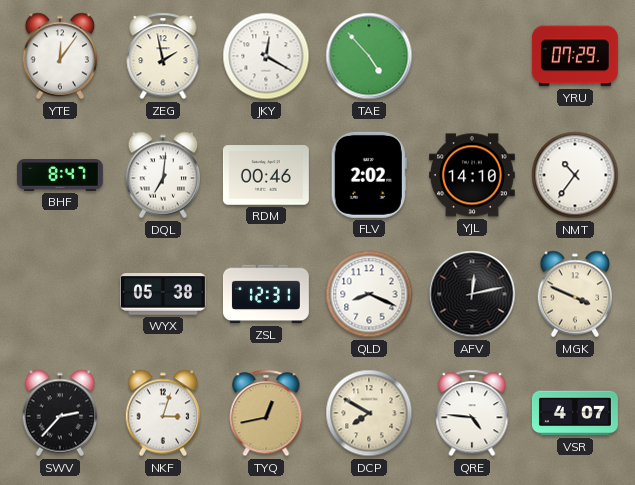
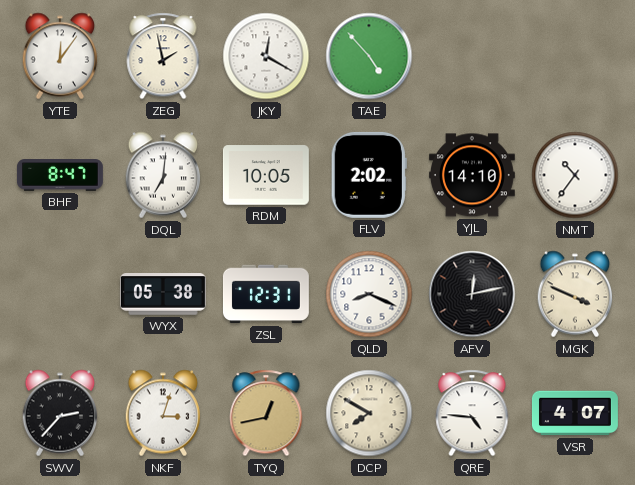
YRU: 07:29 -> none (575, 56)
RDM: 00:46 -> 10:05 (266, 175)
